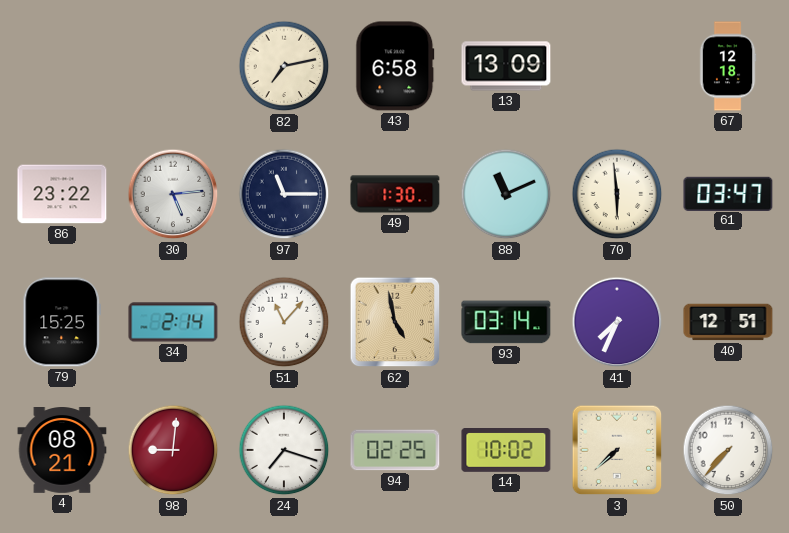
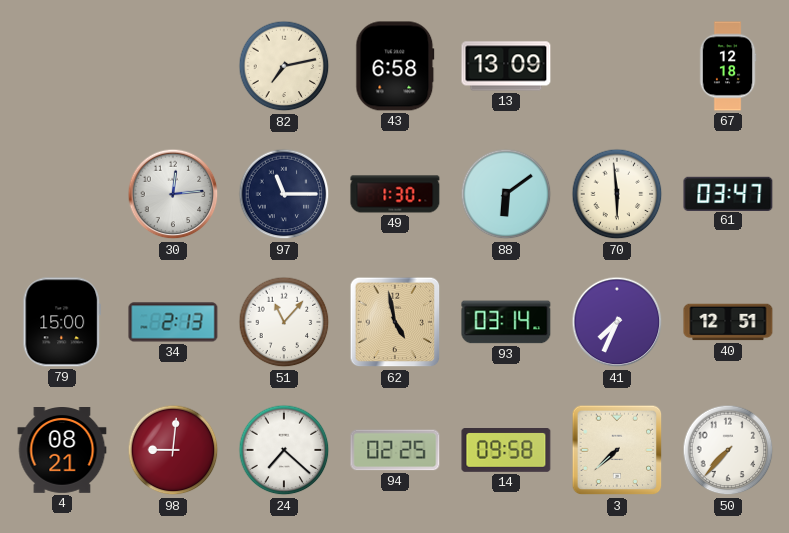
86: 23:22 -> none (62, 194)
30: 5:14 -> 12:14 (173, 194)
88: 11:11 -> 6:09 (506, 194)
79: 15:25 -> 15:00 (62, 322)
34: 2:14 -> 2:13 (173, 322)
24: 7:18 -> 7:22 (284, 450)
14: 10:02 -> 09:58 (506, 451)
